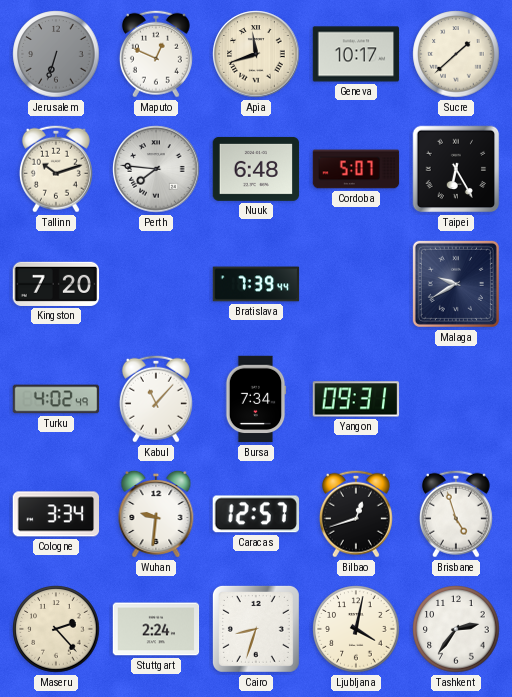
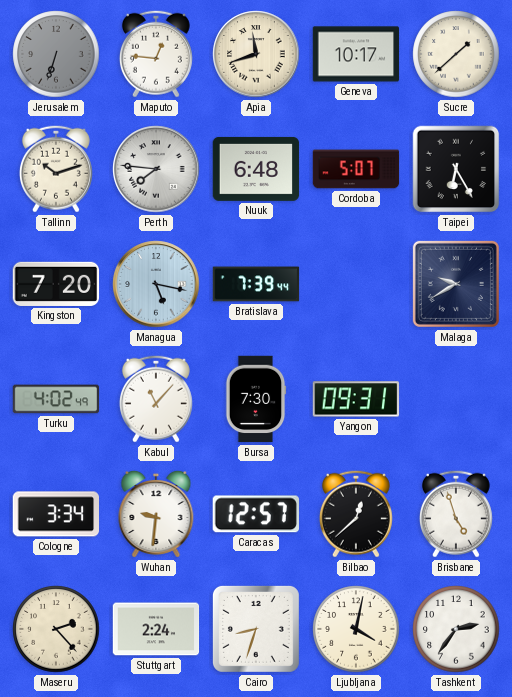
Maputo: 12:49 -> 12:46 (156, 54)
Managua: none -> 5:17 (156, 284)
Bursa: 7:34 -> 7:30 (256, 399)
Bilbao: 12:42 -> 12:38 (356, 514)
